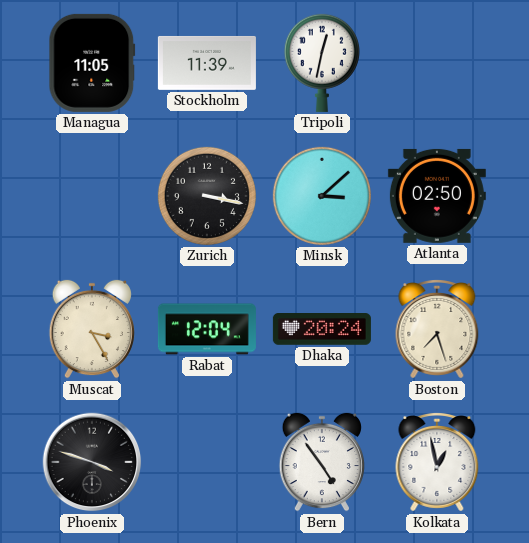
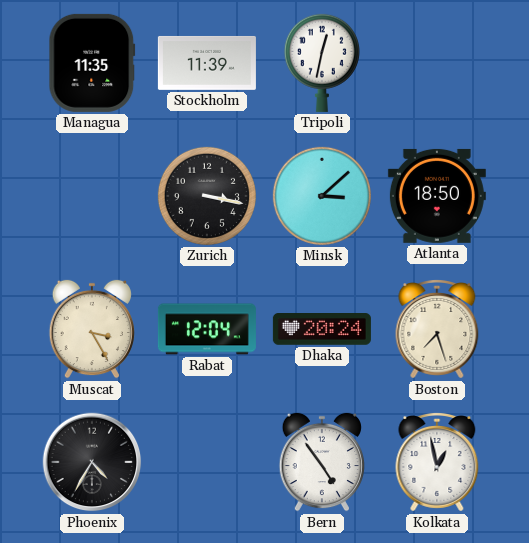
Managua: 11:05 -> 11:35 (92, 63)
Atlanta: 02:50 -> 18:50 (437, 196)
Phoenix: 3:48 -> 4:35 (92, 462)
